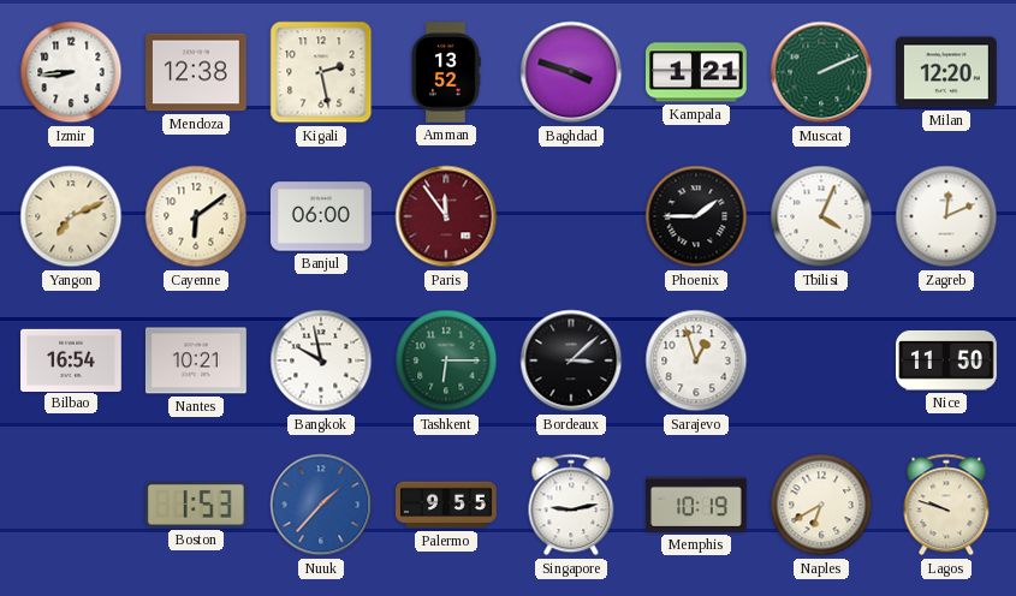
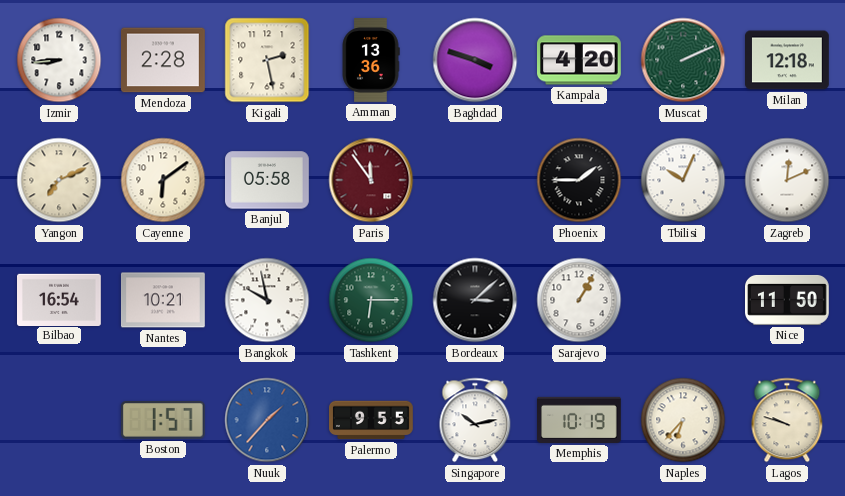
Mendoza: 12:38 -> 2:28 (164, 60)
Amman: 13:52 -> 13:36 (371, 61)
Kampala: 1:21 -> 4:20 (580, 60)
Milan: 12:20 -> 12:18 (788, 60)
Banjul: 06:00 -> 05:58 (268, 180)
Tbilisi: 4:04 -> 10:04 (683, 180)
Sarajevo: 12:57 -> 1:05 (579, 300)
Boston: 1:53 -> 1:57 (163, 421)
Singapore: 9:13 -> 10:13 (475, 420)
Naples: 6:40 -> 6:37 (683, 420)
